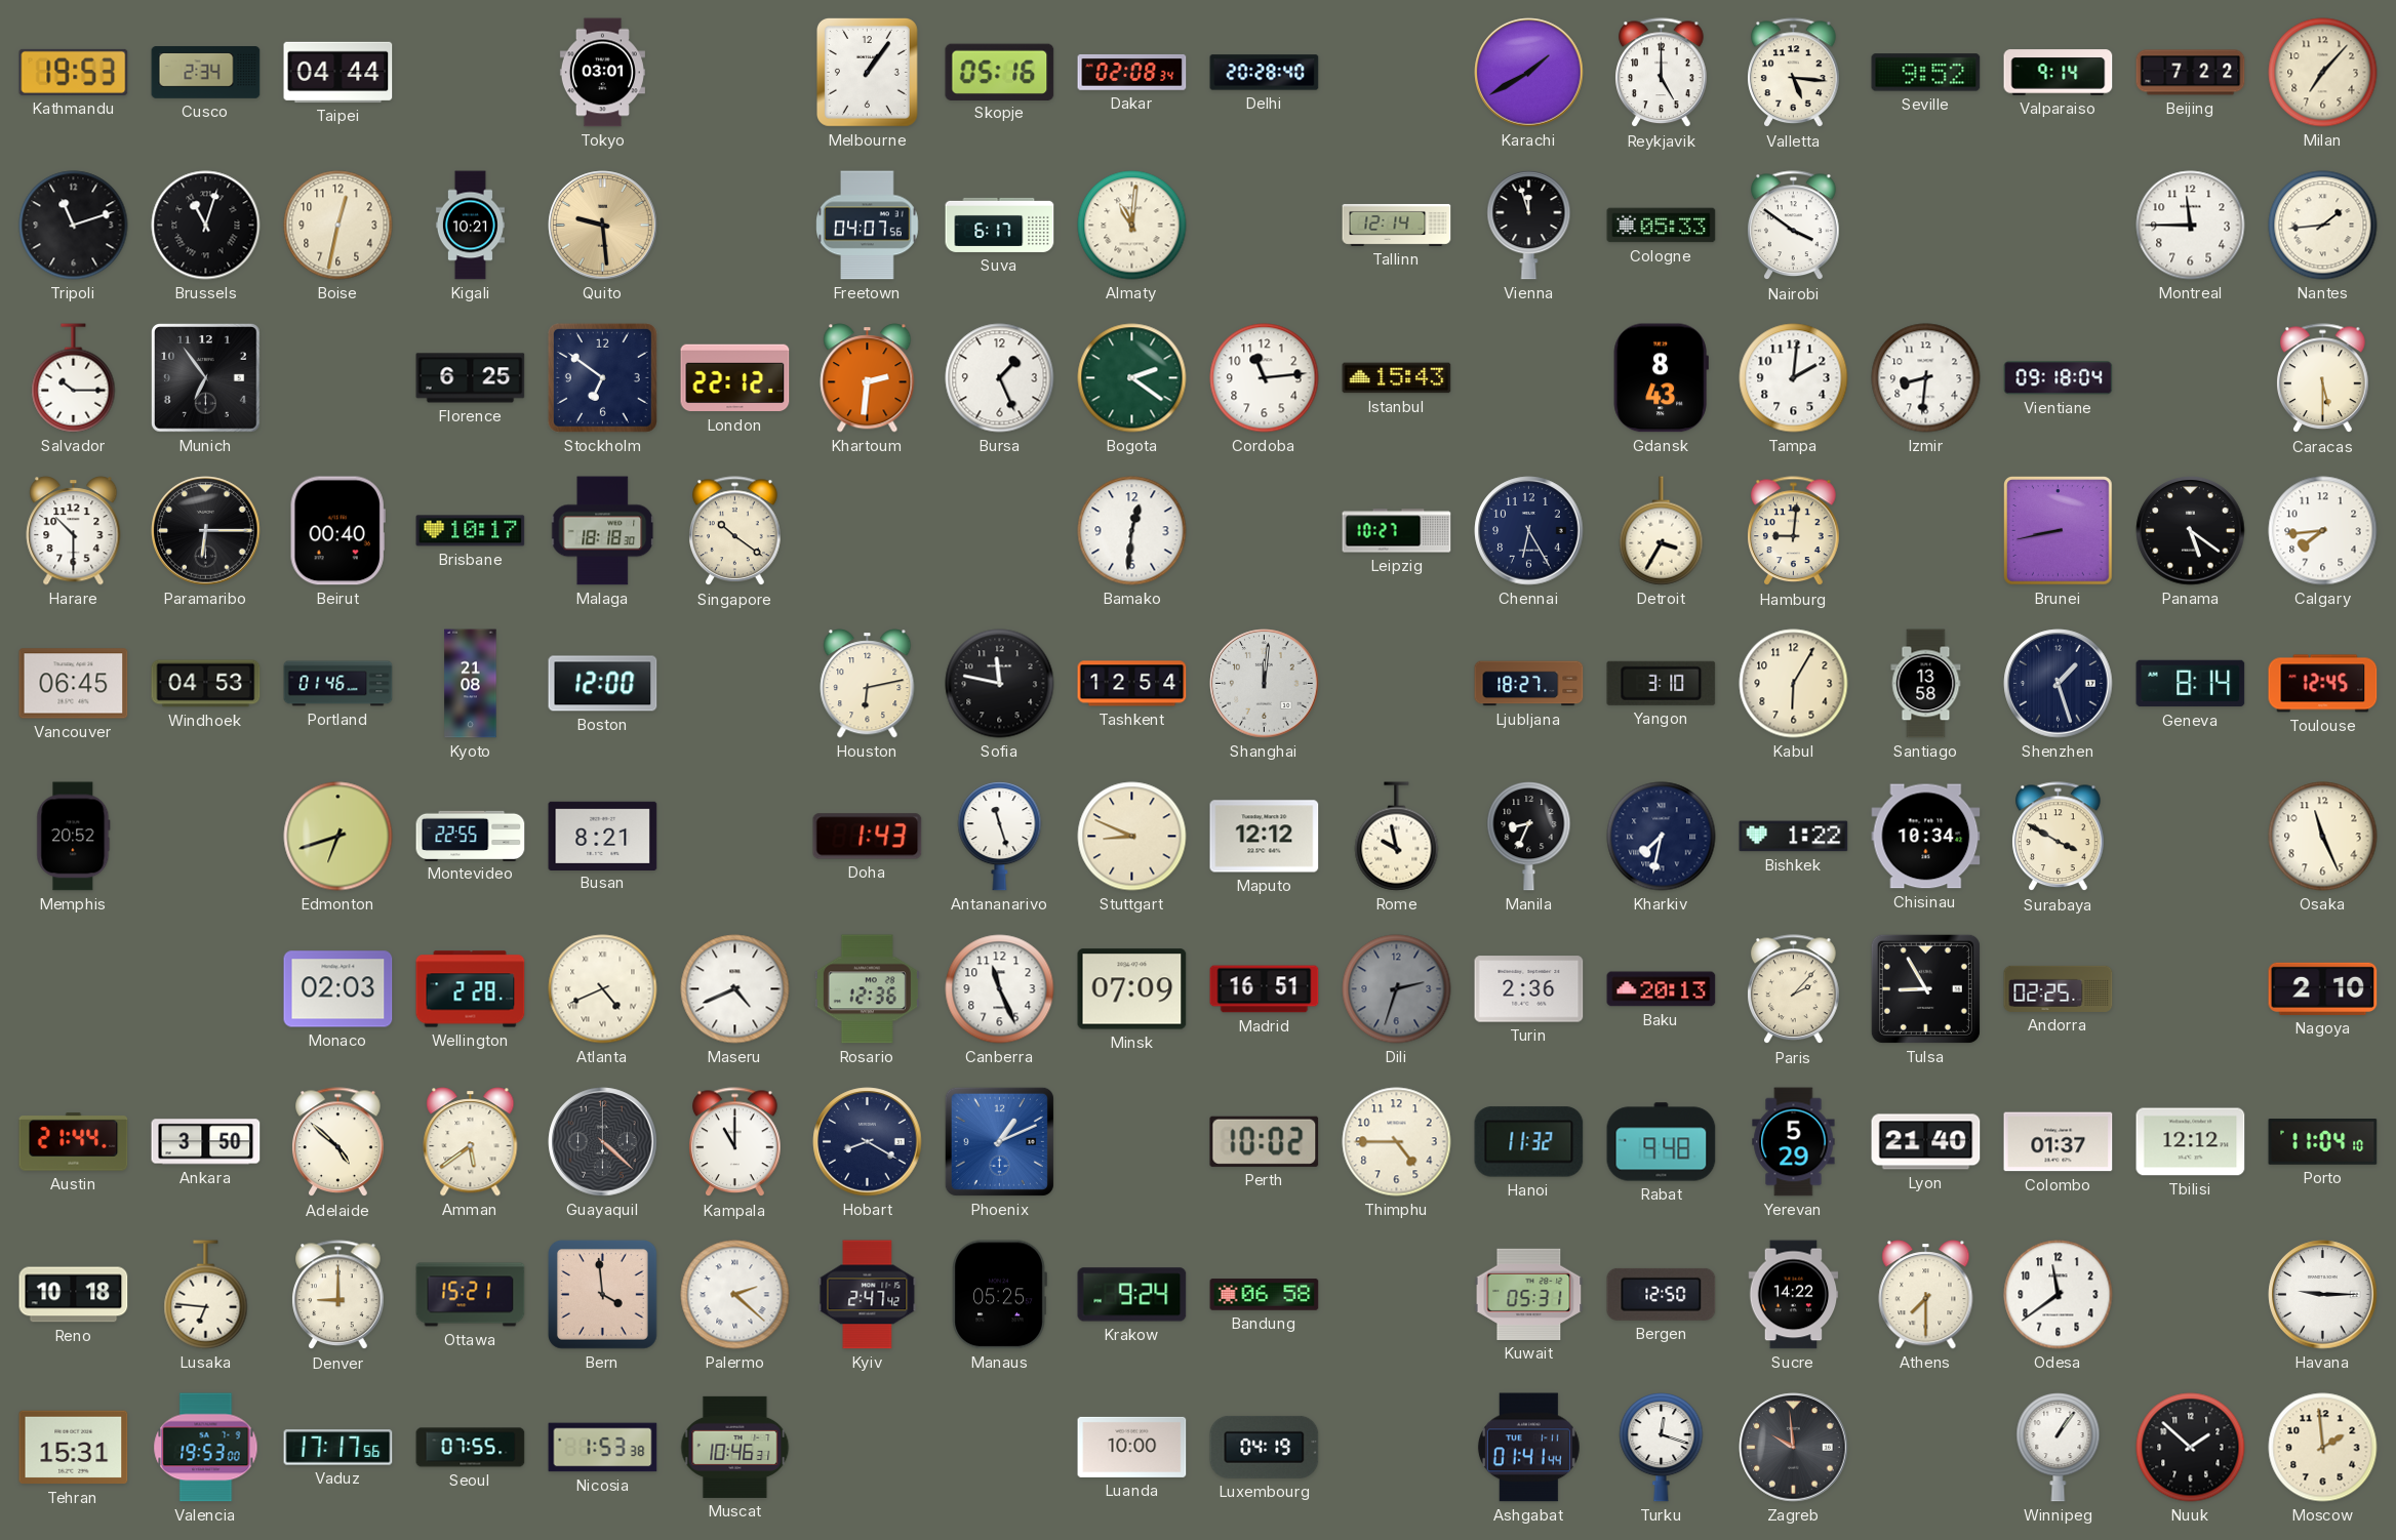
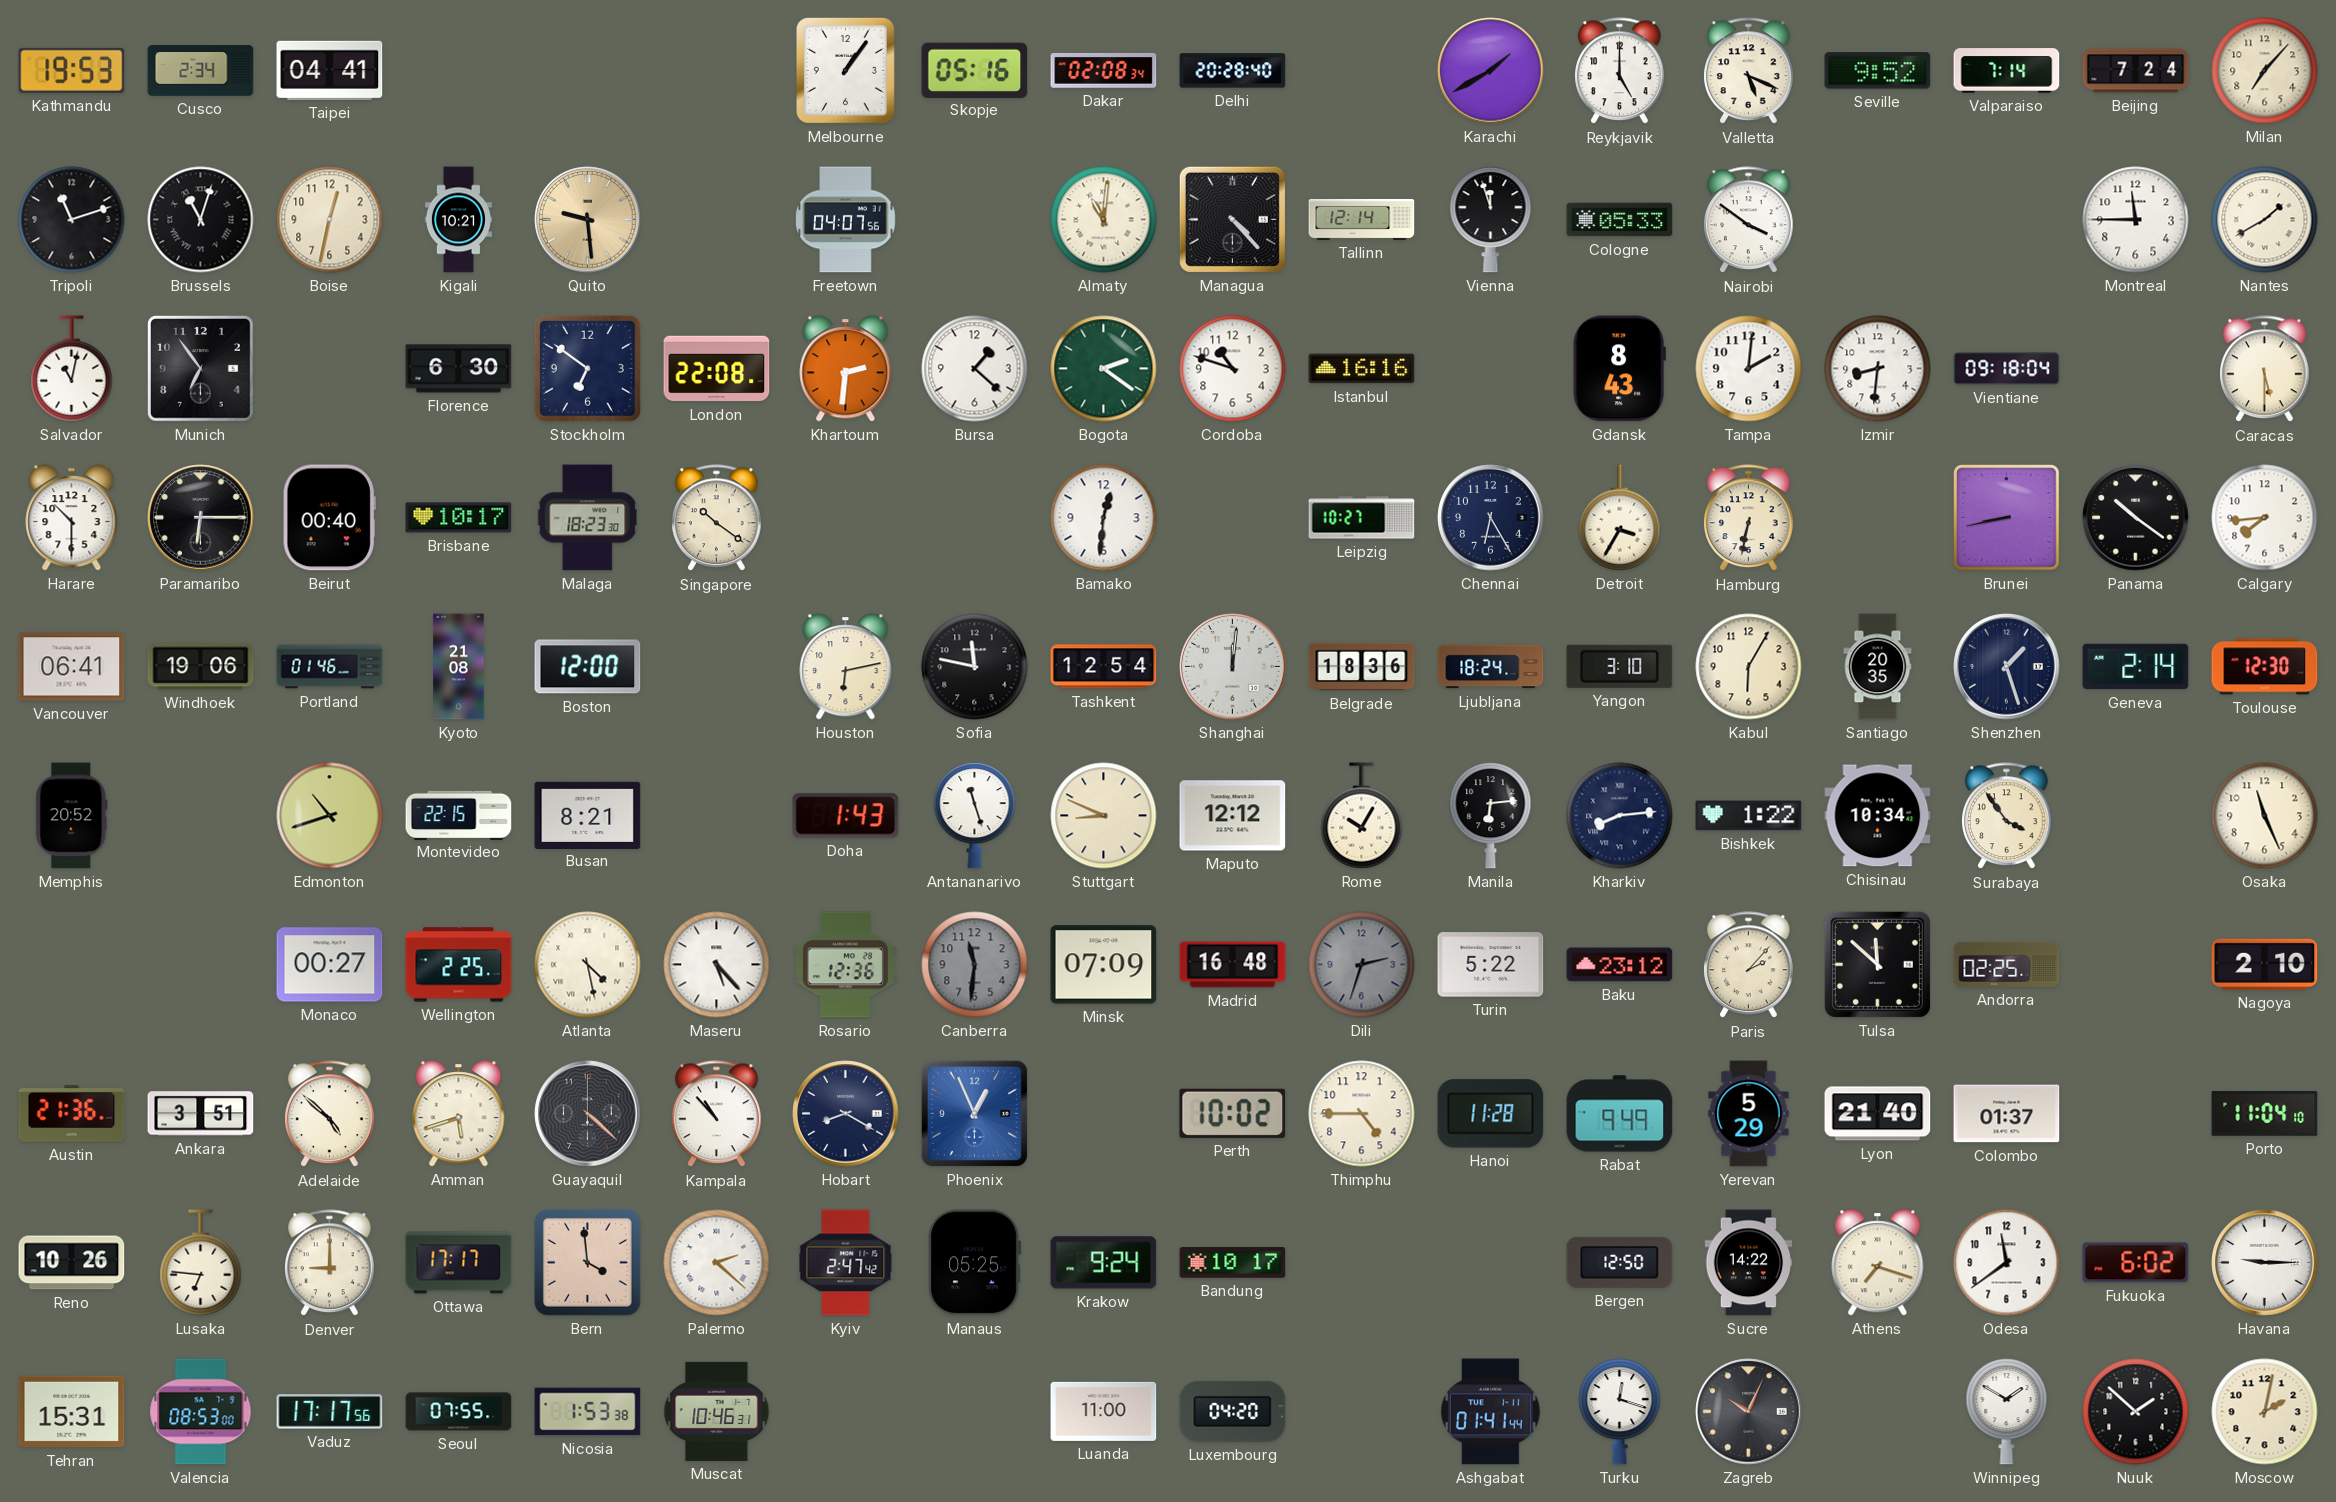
Taipei: 04:44 -> 04:41 (330, 70)
Tokyo: 03:01 -> none (602, 73)
Valletta: 5:16 -> 5:19 (1749, 71)
Valparaiso: 9:14 -> 7:14 (2007, 71)
Beijing: 7:22 -> 7:24 (2136, 71)
Suva: 6:17 -> none (1000, 225)
Managua: none -> 4:23 (1232, 219)
Nantes: 1:44 -> 1:40 (2265, 220)
Salvador: 10:15 -> 11:02 (72, 369)
Florence: 6:25 -> 6:30 (459, 369)
London: 22:12 -> 22:08 (717, 369)
Bursa: 1:26 -> 1:22 (975, 369)
Cordoba: 11:14 -> 10:48 (1233, 369)
Istanbul: 15:43 -> 16:16 (1362, 369)
Malaga: 18:18 -> 18:23 (588, 518)
Hamburg: 9:01 -> 6:32 (1749, 518)
Panama: 5:21 -> 10:21 (2136, 518)
Vancouver: 06:45 -> 06:41 (72, 667)
Windhoek: 04:53 -> 19:06 (201, 667)
Belgrade: none -> 18:36 (1362, 667)
Ljubljana: 18:27 -> 18:24 (1491, 667)
Santiago: 13:58 -> 20:35 (1878, 667)
Geneva: 8:14 -> 2:14 (2136, 667)
Toulouse: 12:45 -> 12:30 (2265, 667)
Edmonton: 6:42 -> 10:42 (330, 816)
Montevideo: 22:55 -> 22:15 (459, 815)
Rome: 9:58 -> 10:05 (1362, 816)
Manila: 8:34 -> 6:14 (1491, 816)
Kharkiv: 7:32 -> 8:14 (1620, 816)
Surabaya: 3:50 -> 3:54 (2007, 816)
Monaco: 02:03 -> 00:27 (330, 965)
Wellington: 2:28 -> 2:25 (459, 965)
Atlanta: 4:41 -> 4:28 (588, 965)
Maseru: 4:41 -> 5:23 (717, 965)
Canberra: 11:26 -> 11:31 (975, 965)
Canberra dial: white -> grey (975, 965)
Madrid: 16:51 -> 16:48 (1233, 965)
Turin: 2:36 -> 5:22 (1491, 965)
Baku: 20:13 -> 23:12 (1620, 965)
Tulsa: 8:55 -> 11:52 (1877, 964)
Austin: 21:44 -> 21:36 (72, 1114)
Ankara: 3:50 -> 3:51 (201, 1114)
Amman: 5:39 -> 5:42 (459, 1114)
Kampala: 11:00 -> 10:53 (717, 1114)
Phoenix: 1:11 -> 12:56 (974, 1113)
Hanoi: 11:32 -> 11:28 (1491, 1114)
Rabat: 9:48 -> 9:49 (1620, 1114)
Tbilisi: 12:12 -> none (2191, 1142)
Reno: 10:18 -> 10:26 (72, 1263)
Ottawa: 15:21 -> 17:17 (459, 1263)
Bandung: 06:58 -> 10:17 (1233, 1263)
Kuwait: 05:31 -> none (1529, 1294)
Athens: 7:30 -> 7:18 (1878, 1263)
Fukuoka: none -> 6:02 (2136, 1263)
Valencia: 19:53 -> 08:53 (201, 1412)
Luanda: 10:00 -> 11:00 (1104, 1411)
Luxembourg: 04:19 -> 04:20 (1233, 1411)
Zagreb: 9:59 -> 10:04 (1749, 1412)
Winnipeg: 1:06 -> 1:50 (2007, 1412)
Moscow: 1:59 -> 2:02 (2265, 1412)
